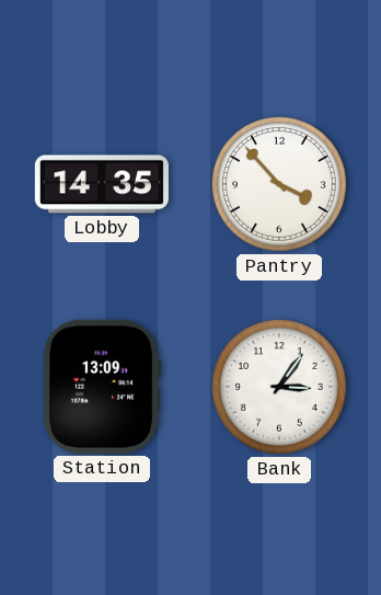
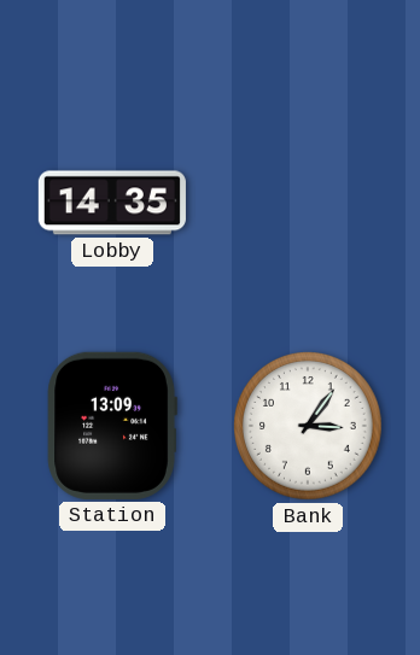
Pantry: 3:53 -> none (280, 185)
